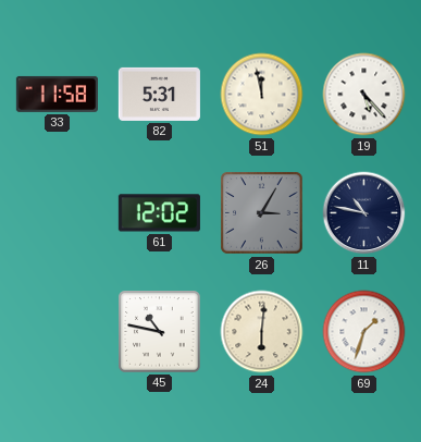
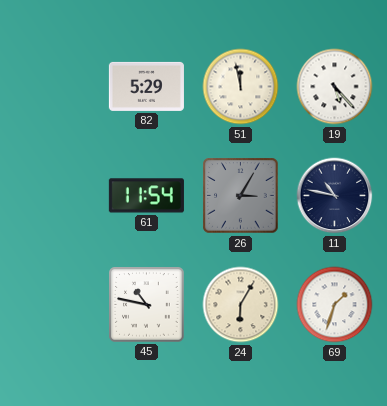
33: 11:58 -> none (57, 94)
82: 5:31 -> 5:29 (146, 86)
61: 12:02 -> 11:54 (146, 196)
24: 6:01 -> 6:05 (241, 305)
